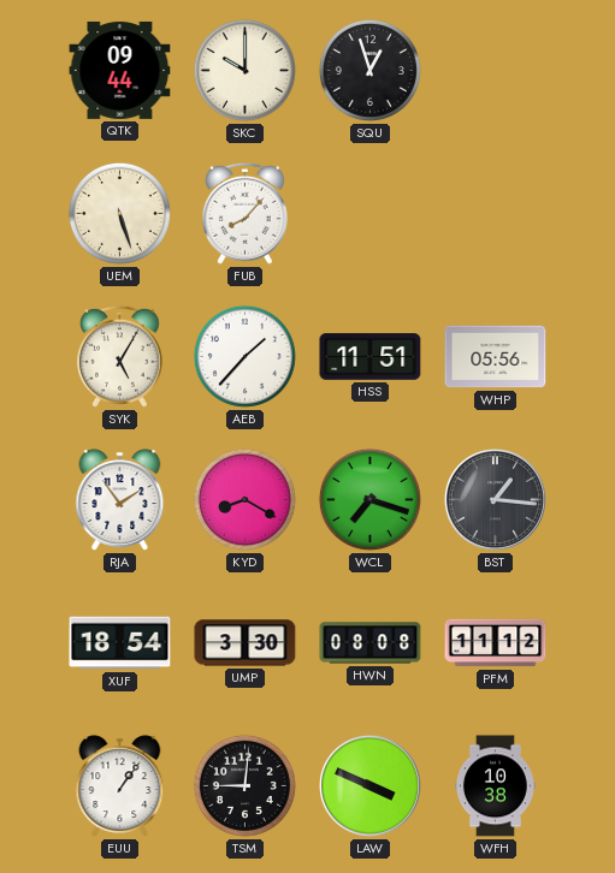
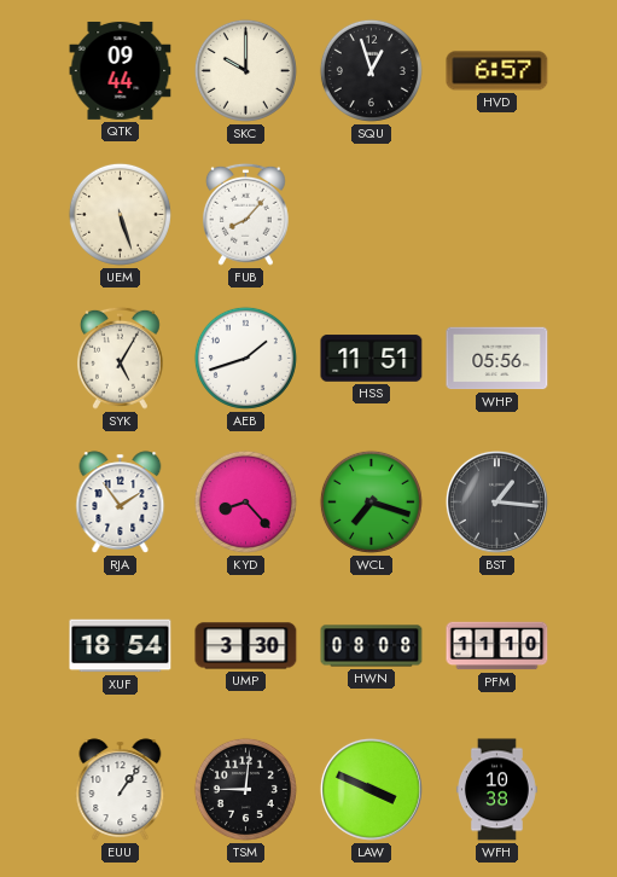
HVD: none -> 6:57 (497, 71)
AEB: 1:37 -> 1:42 (245, 358)
KYD: 8:20 -> 8:23 (245, 501)
PFM: 11:12 -> 11:10 (497, 646)
